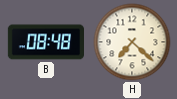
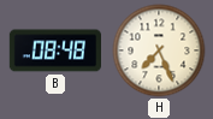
H: 7:22 -> 7:26 (159, 50)
